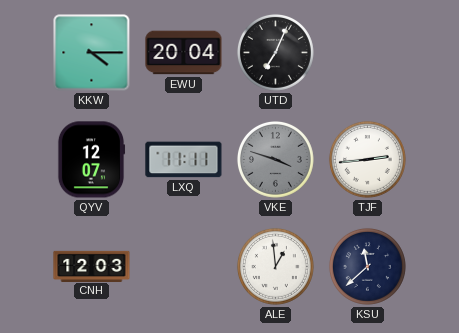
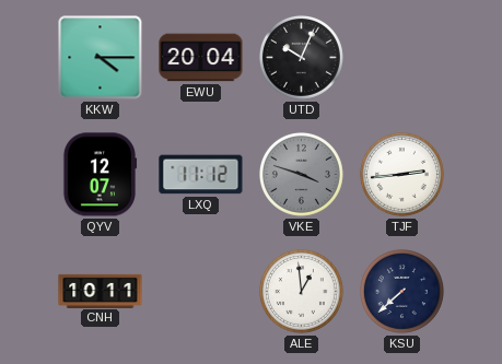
UTD: 7:04 -> 10:04 (301, 57)
LXQ: 11:11 -> 11:12 (201, 175)
CNH: 12:03 -> 10:11 (101, 291)
KSU: 11:38 -> 7:38 (401, 291)
